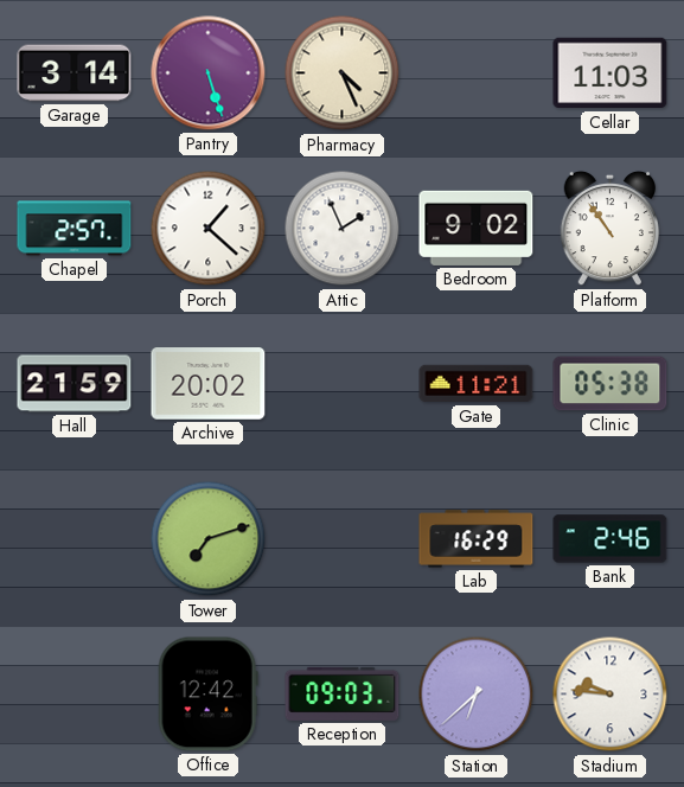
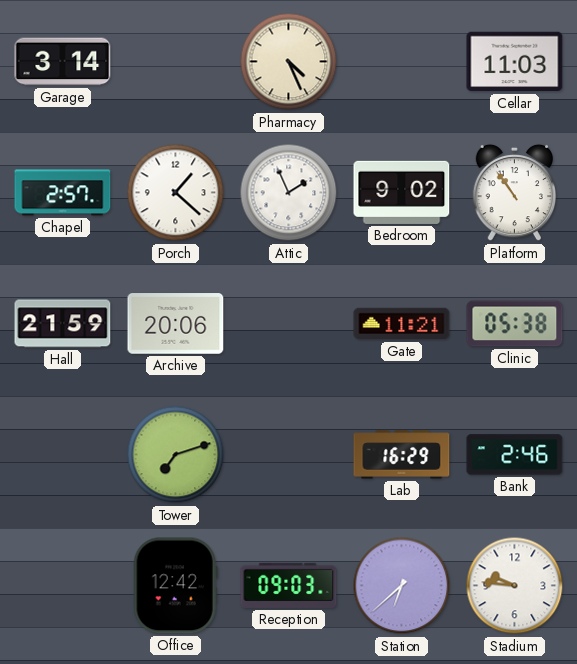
Pantry: 5:27 -> none (209, 73)
Archive: 20:02 -> 20:06 (176, 324)
